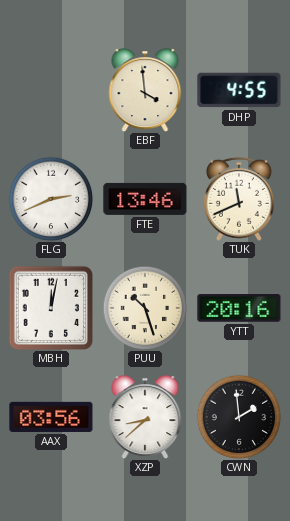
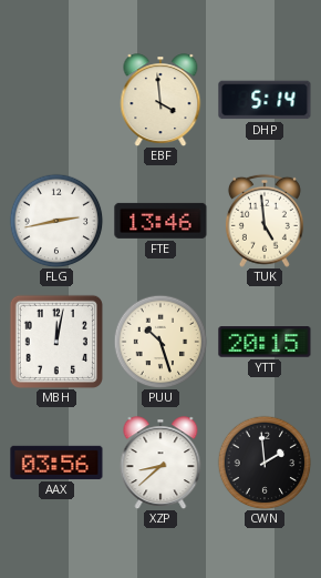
DHP: 4:55 -> 5:14 (265, 100)
FLG: 2:41 -> 2:43 (56, 221)
TUK: 11:41 -> 4:59 (265, 221)
YTT: 20:16 -> 20:15 (265, 342)
